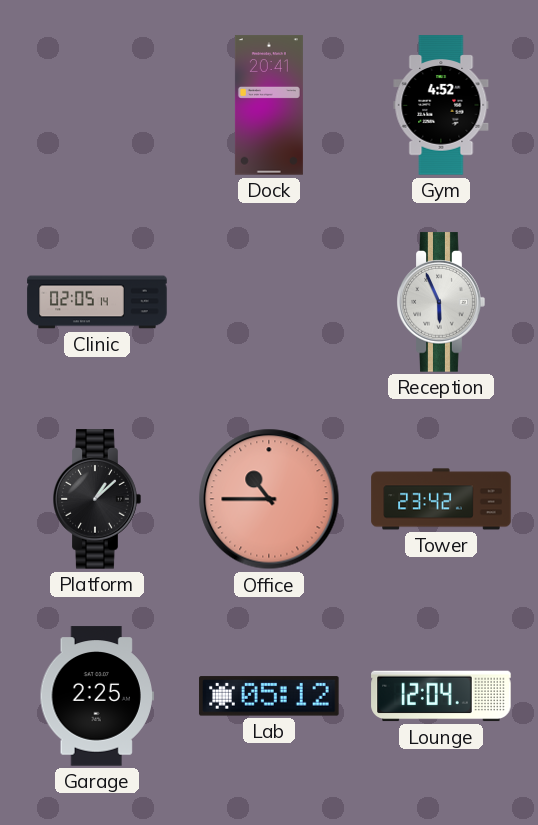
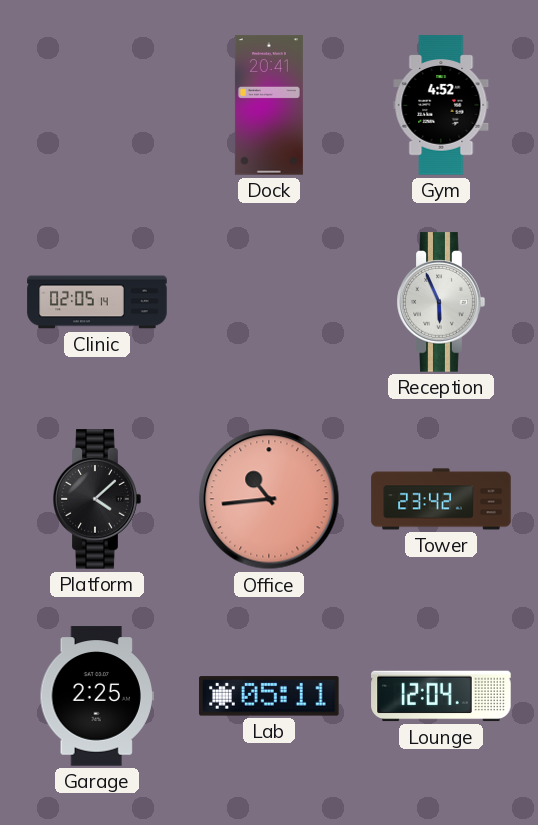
Platform: 1:08 -> 4:08 (97, 499)
Office: 10:45 -> 10:44 (269, 499)
Lab: 05:12 -> 05:11 (269, 696)
